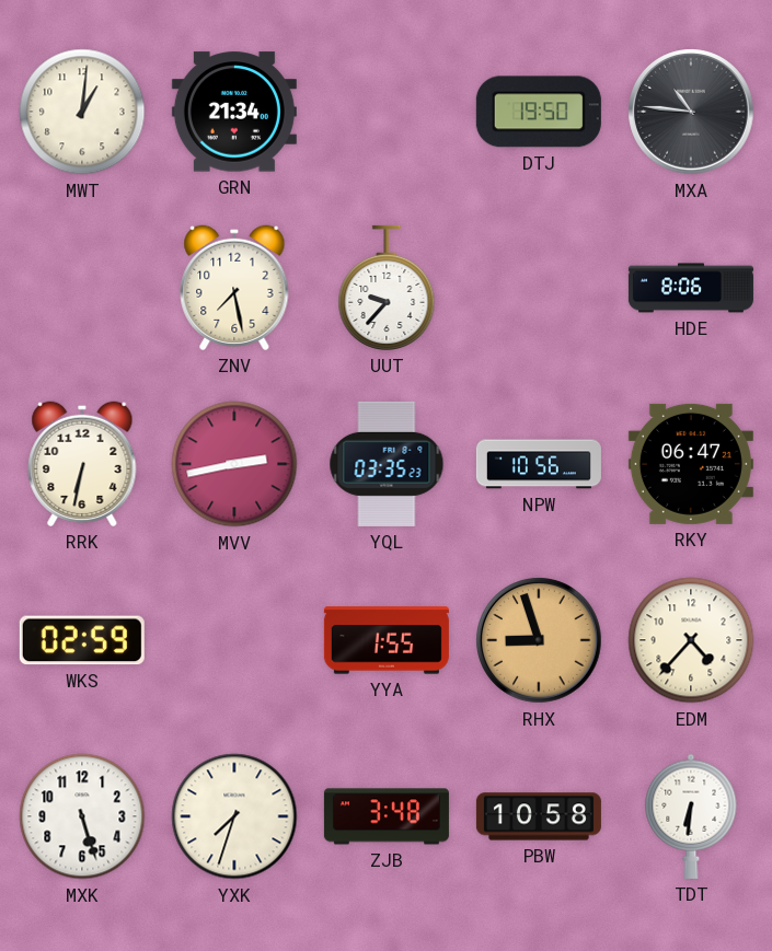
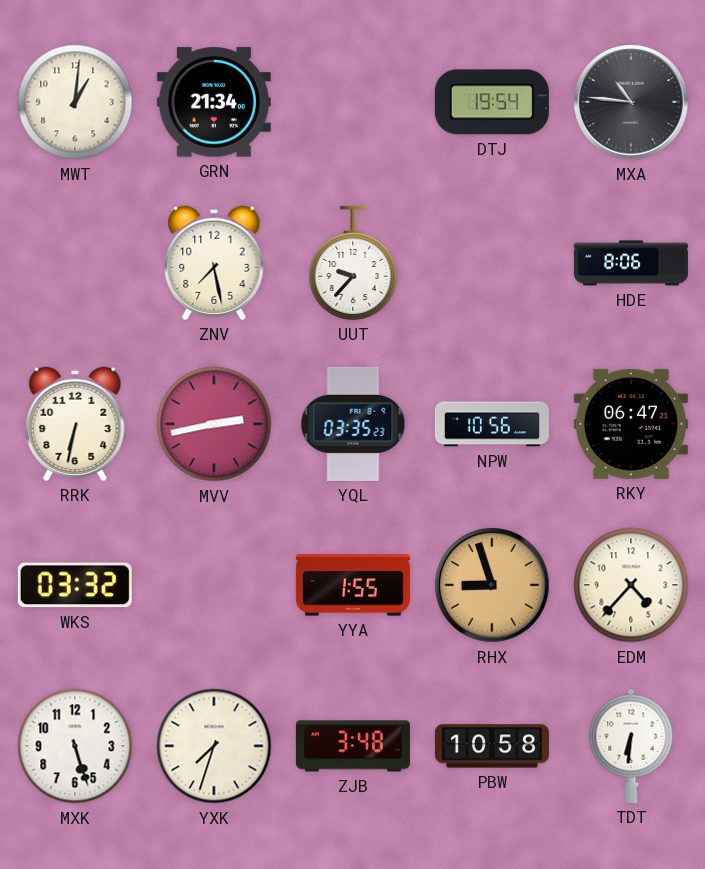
DTJ: 19:50 -> 19:54 (492, 102)
WKS: 02:59 -> 03:32 (75, 585)
